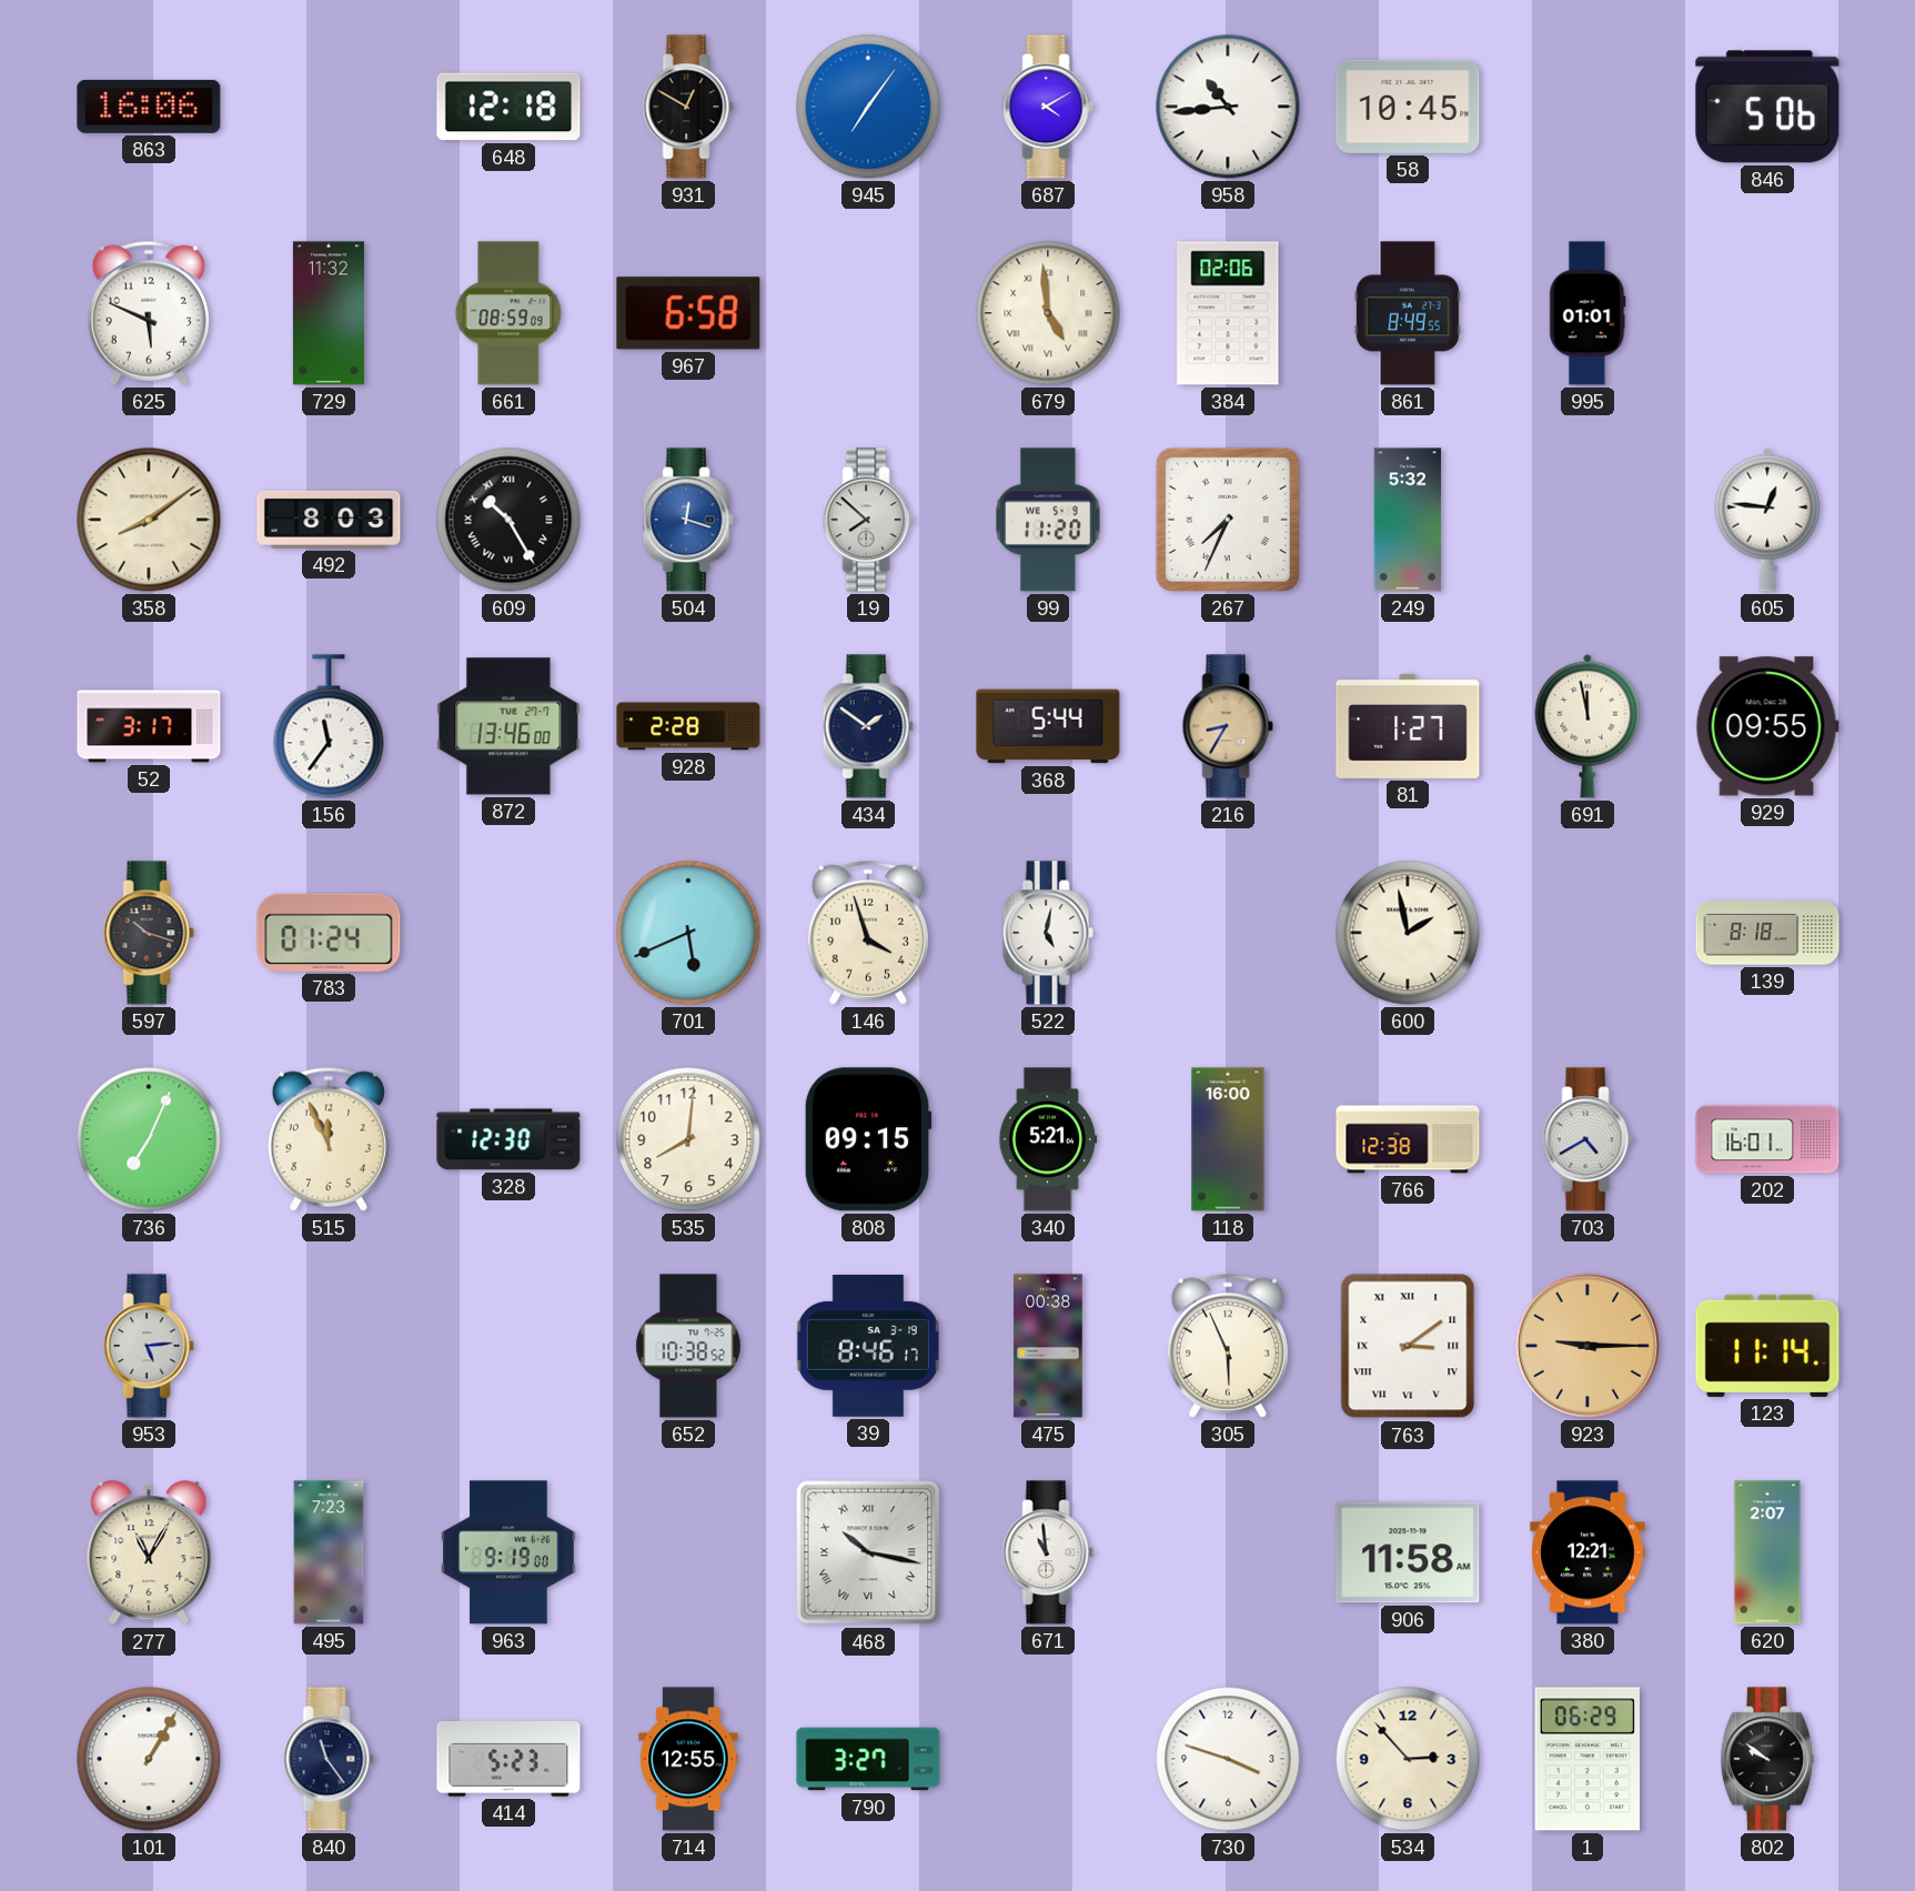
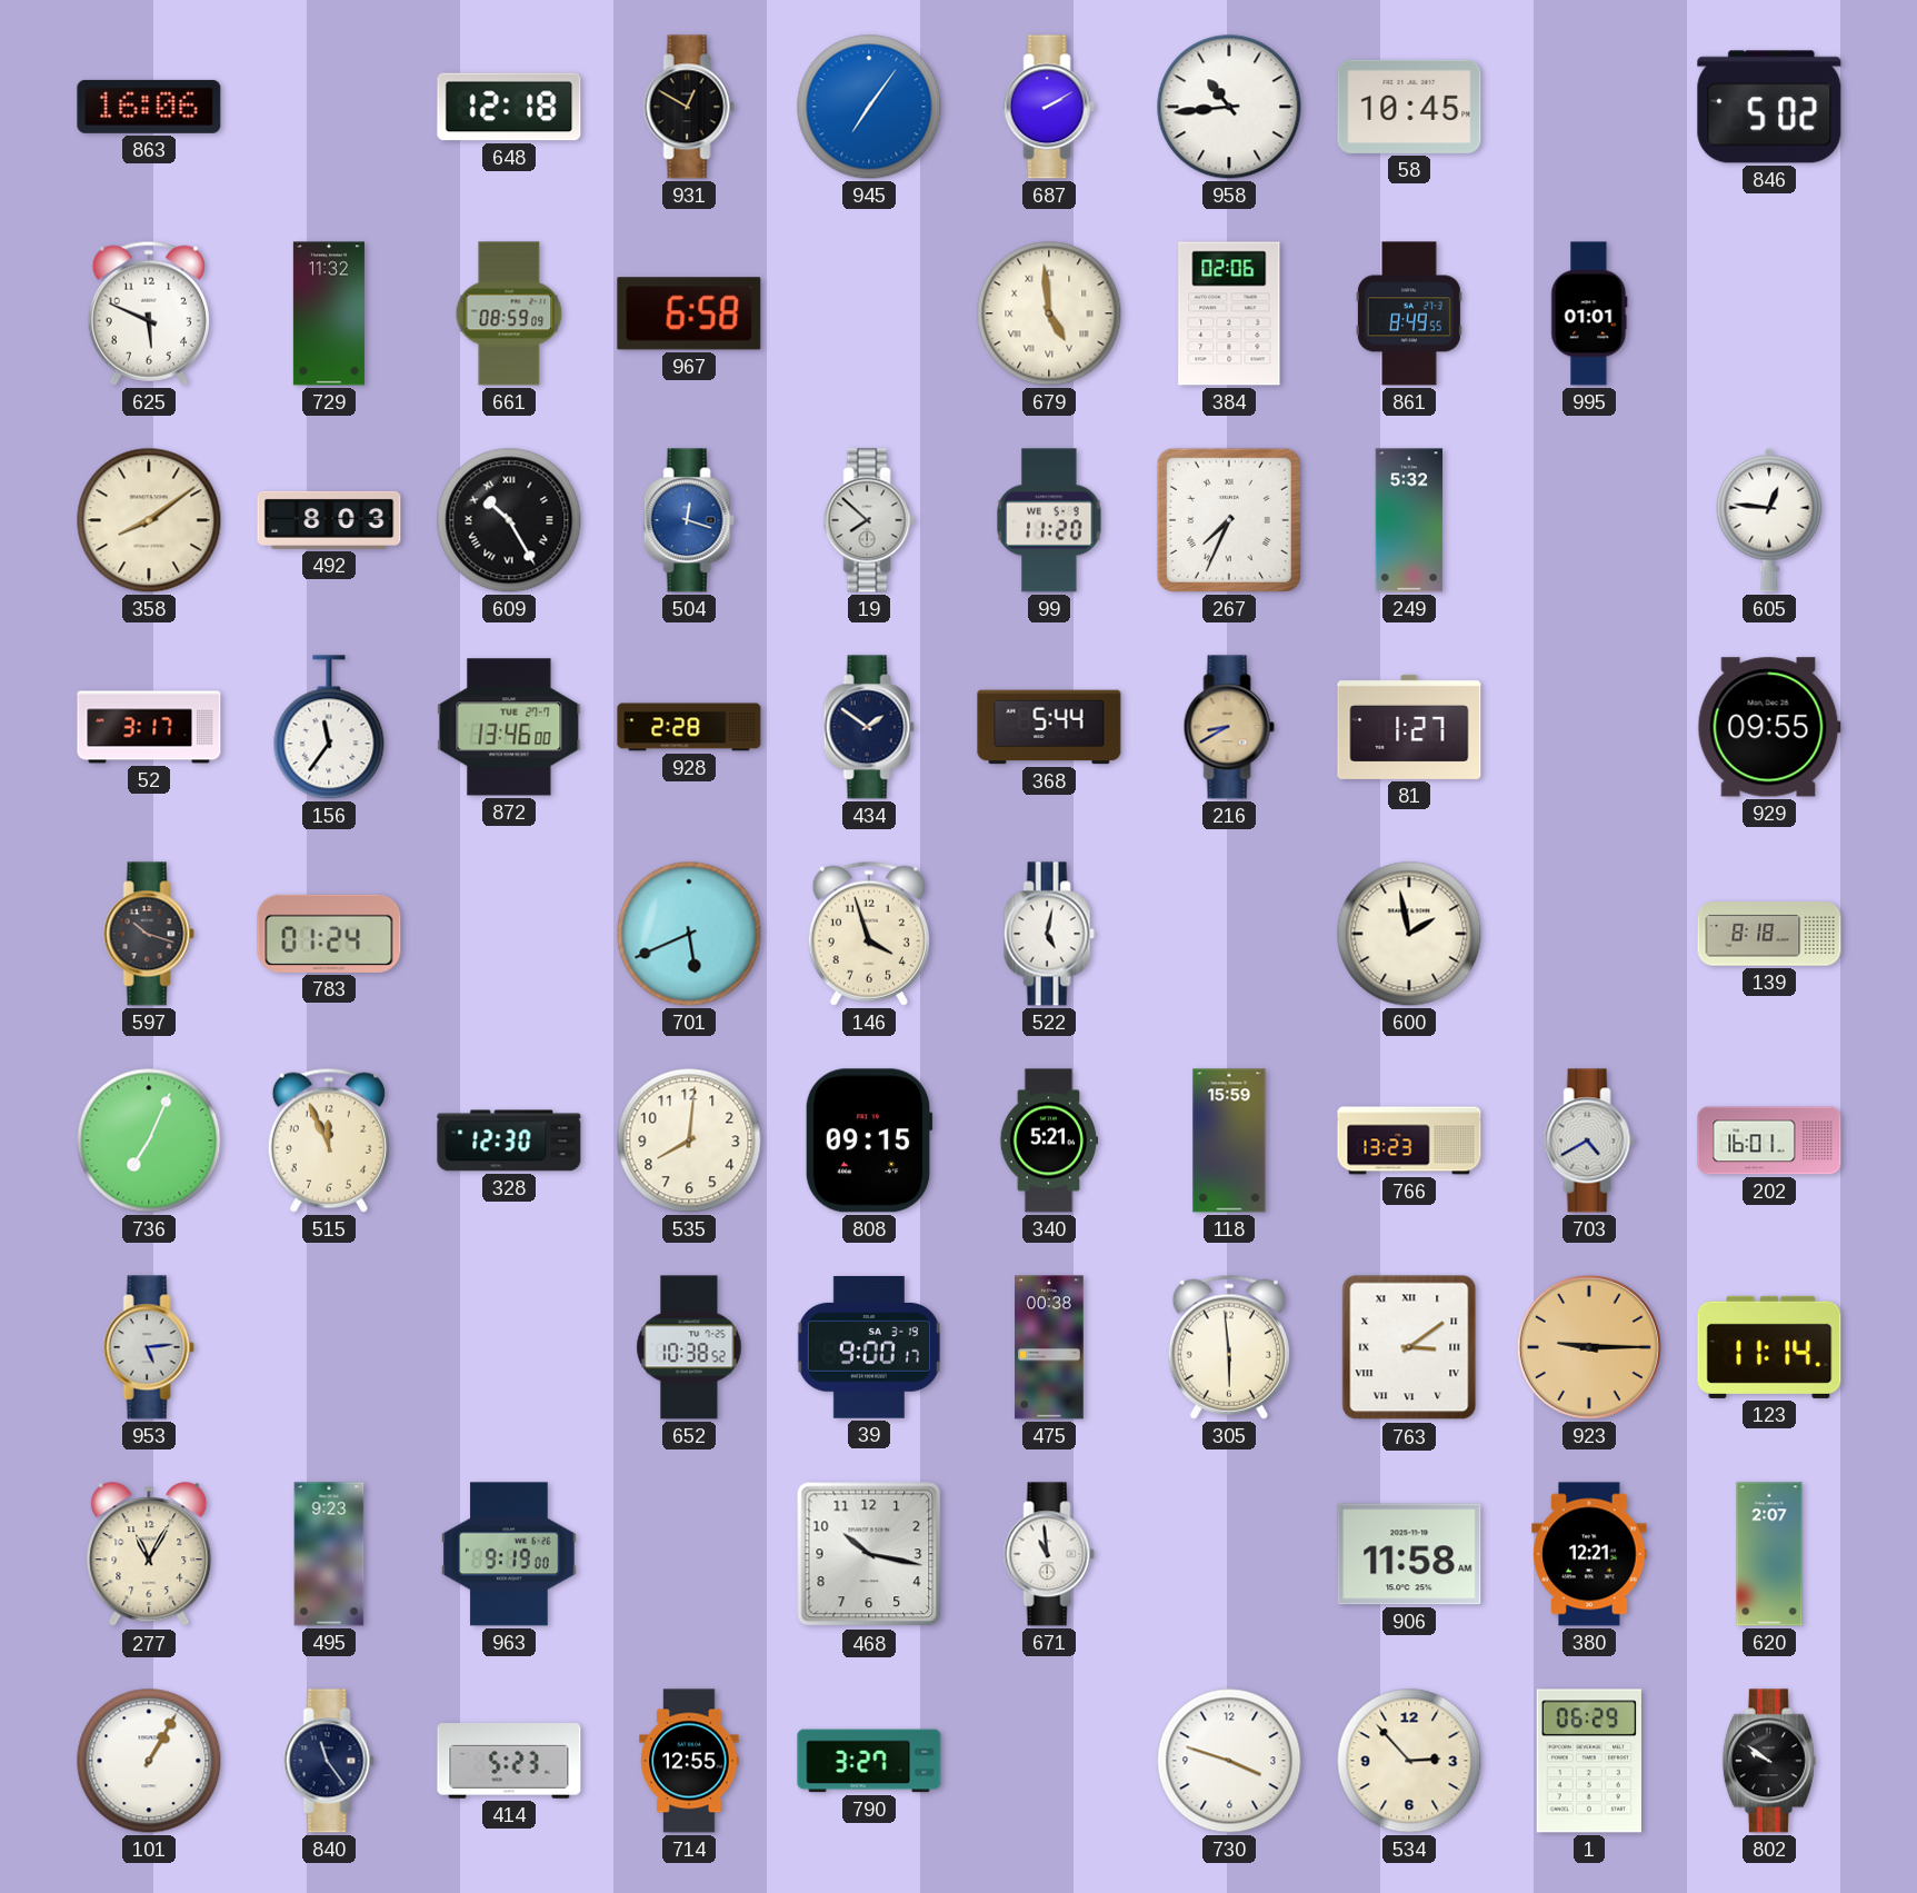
687: 4:10 -> 2:10 (1049, 107)
846: 5:06 -> 5:02 (1769, 107)
216: 8:35 -> 8:40 (1229, 727)
691: 11:58 -> none (1588, 726)
118: 16:00 -> 15:59 (1229, 1140)
766: 12:38 -> 13:23 (1409, 1140)
39: 8:46 -> 9:00 (869, 1347)
305: 5:56 -> 5:59 (1229, 1347)
495: 7:23 -> 9:23 (329, 1554)
468 numerals: Roman -> Arabic (869, 1554)
